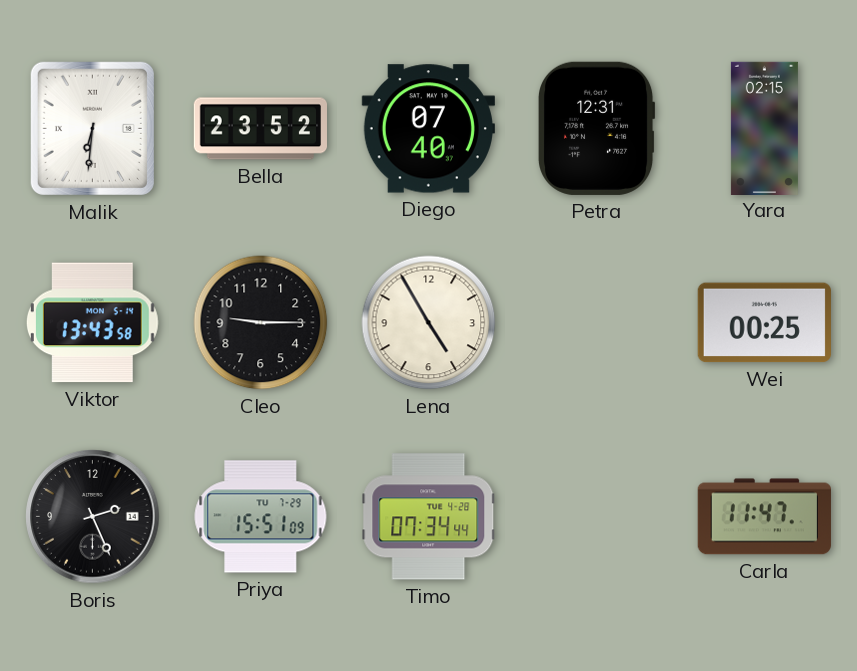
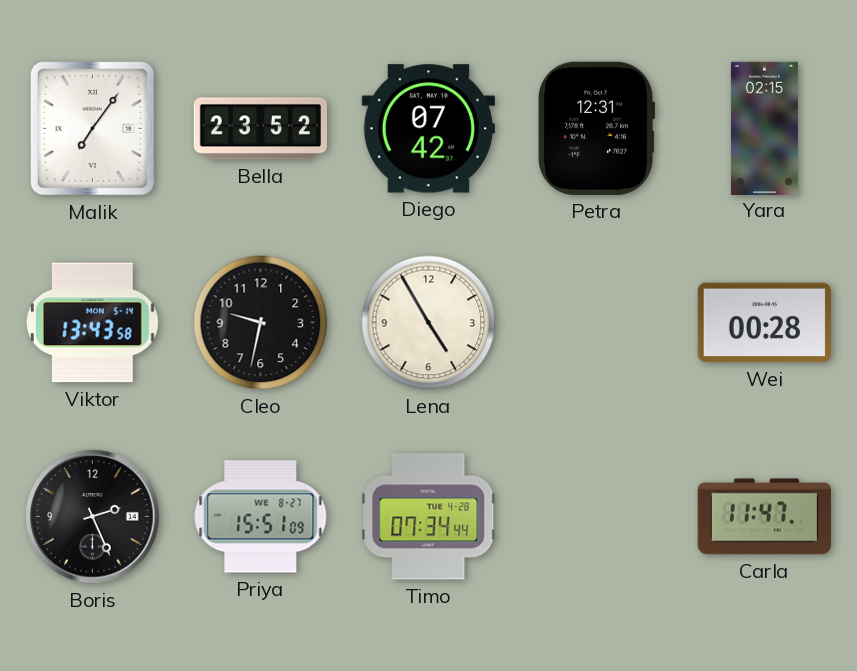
Malik: 6:31 -> 7:06 (92, 128)
Diego: 07:40 -> 07:42 (428, 129)
Cleo: 9:15 -> 9:32 (261, 323)
Wei: 00:25 -> 00:28 (764, 323)
Priya date: TU 7-29 -> WE 8-27 (261, 517)
